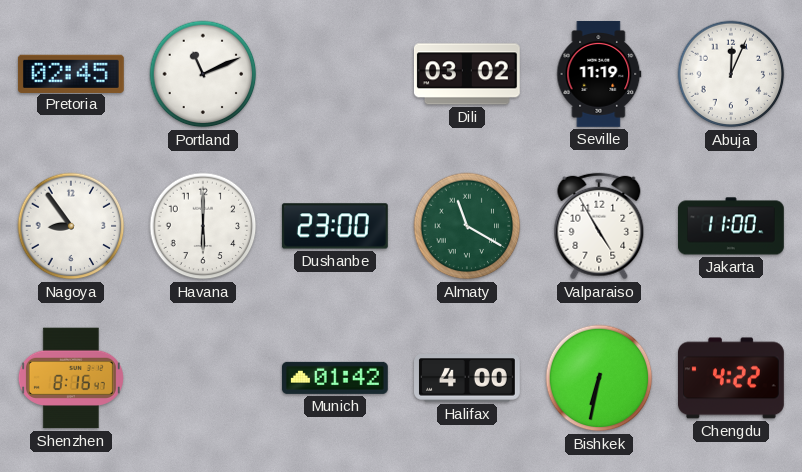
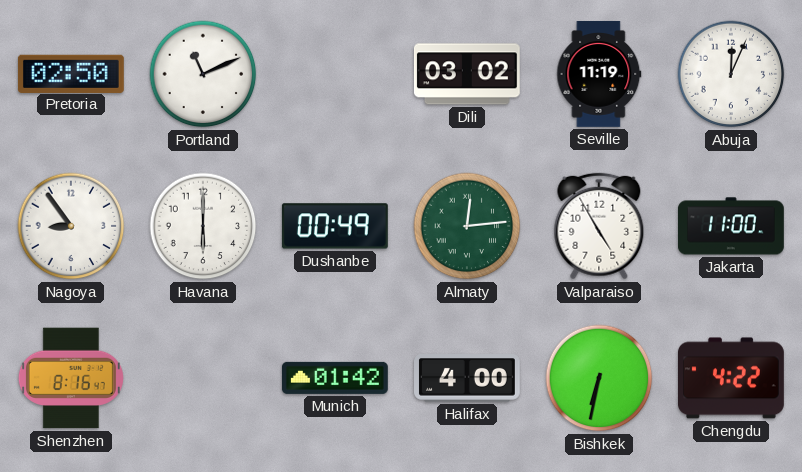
Pretoria: 02:45 -> 02:50 (71, 73)
Dushanbe: 23:00 -> 00:49 (335, 226)
Almaty: 11:20 -> 12:14 (467, 226)
